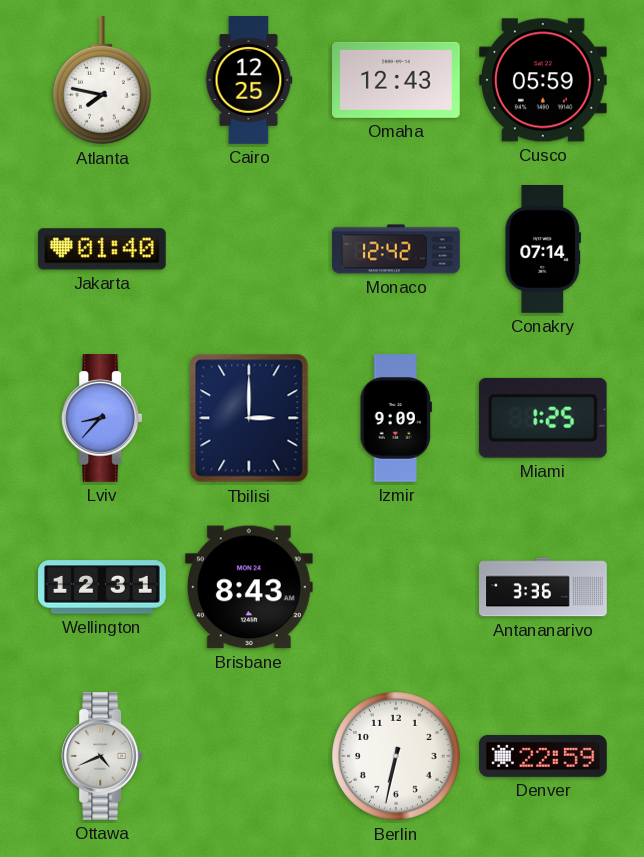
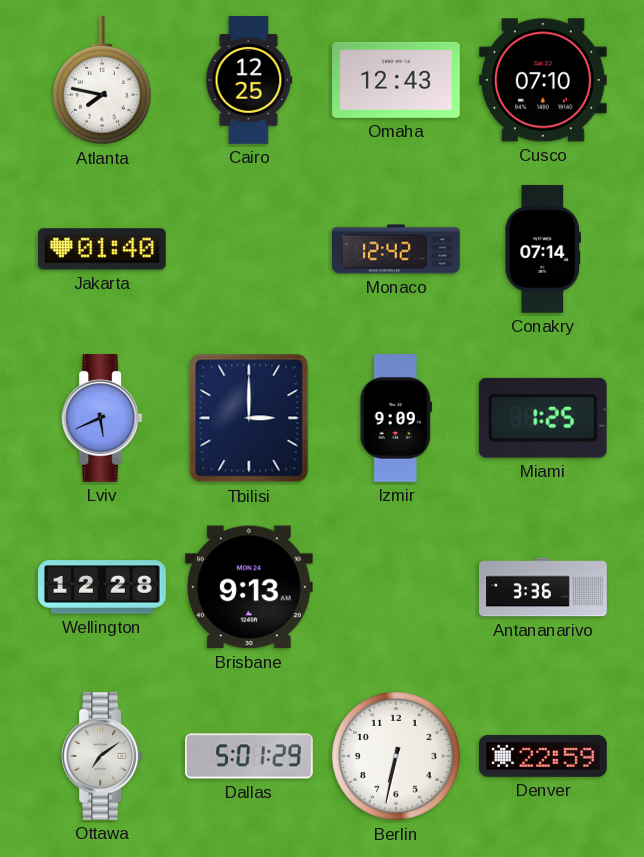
Cusco: 05:59 -> 07:10 (543, 80)
Lviv: 8:37 -> 5:41 (102, 419)
Wellington: 12:31 -> 12:28 (103, 587)
Brisbane: 8:43 -> 9:13 (249, 587)
Ottawa: 4:41 -> 7:09 (102, 757)
Dallas: none -> 5:01 (250, 756)
